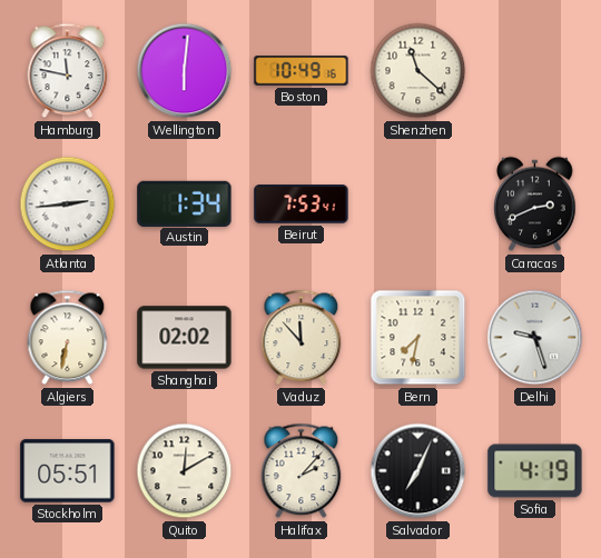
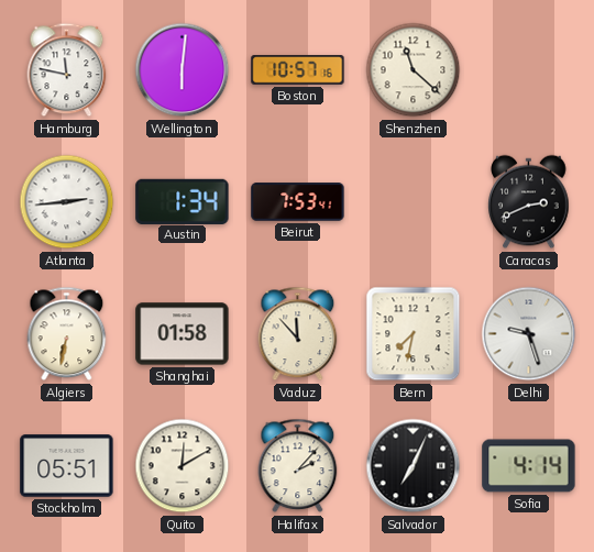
Boston: 10:49 -> 10:57 (298, 70)
Shanghai: 02:02 -> 01:58 (183, 334)
Sofia: 4:19 -> 4:14 (529, 466)
